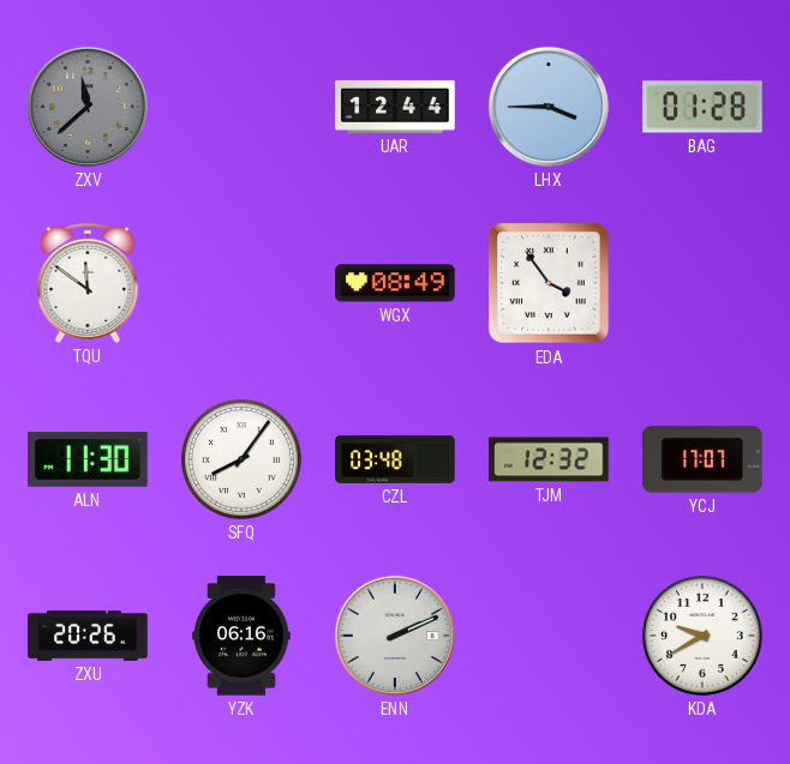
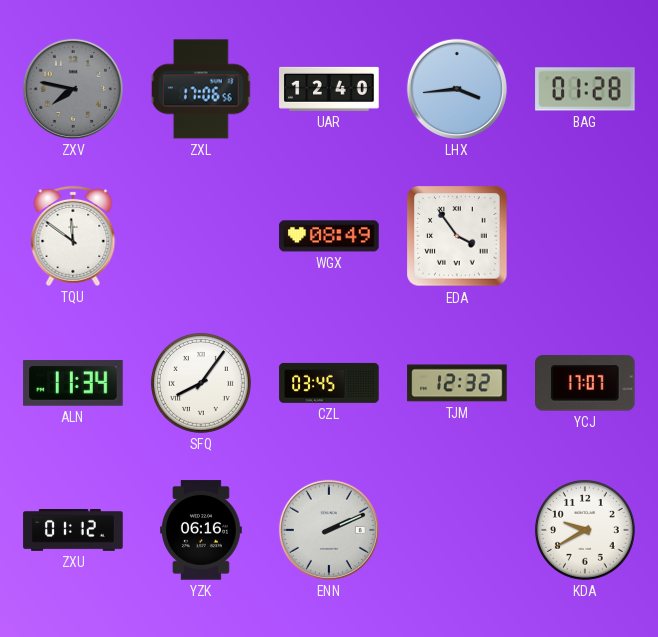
ZXV: 11:38 -> 7:47 (73, 89)
ZXL: none -> 17:06 (201, 89)
UAR: 12:44 -> 12:40 (329, 89)
LHX: 3:45 -> 3:44 (457, 89)
ALN: 11:30 -> 11:34 (73, 383)
CZL: 03:48 -> 03:45 (329, 383)
ZXU: 20:26 -> 01:12 (73, 531)
